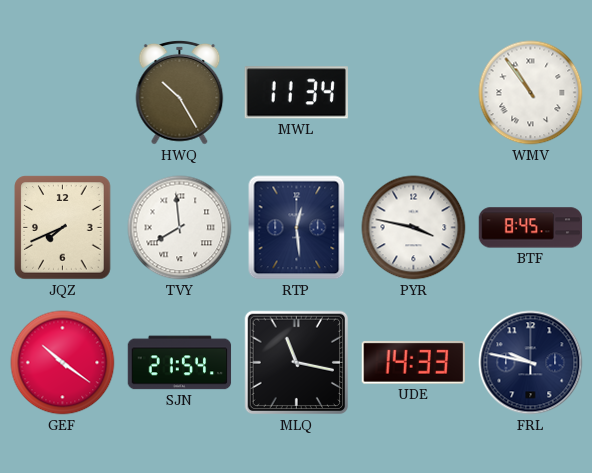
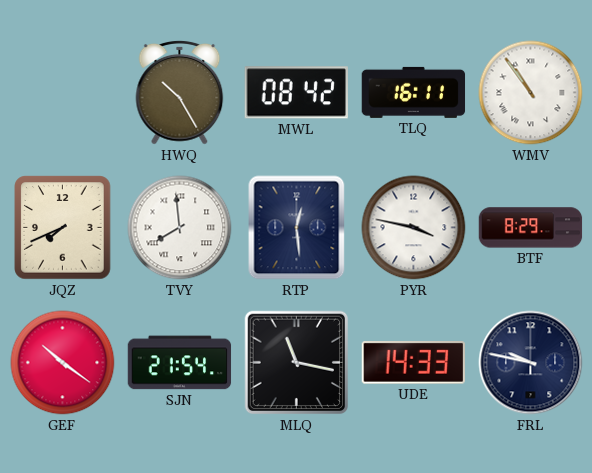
MWL: 11:34 -> 08:42 (296, 93)
TLQ: none -> 16:11 (414, 92)
BTF: 8:45 -> 8:29 (531, 228)
